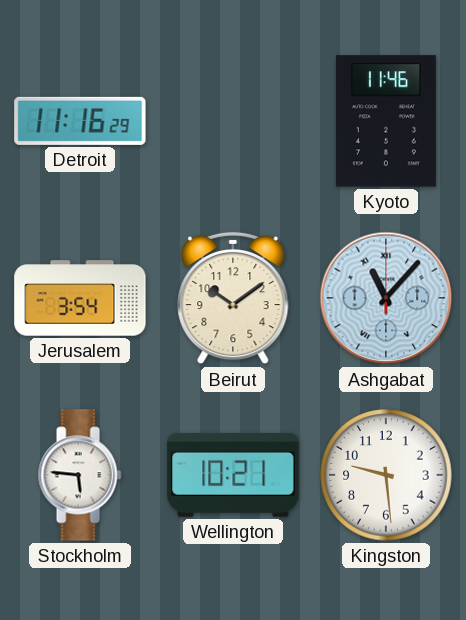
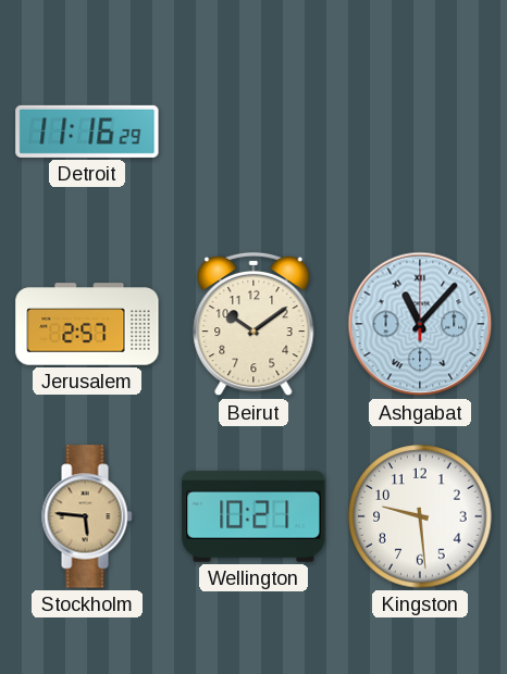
Kyoto: 11:46 -> none (386, 121)
Jerusalem: 3:54 -> 2:57 (87, 324)
Stockholm dial: white -> champagne (87, 516)
